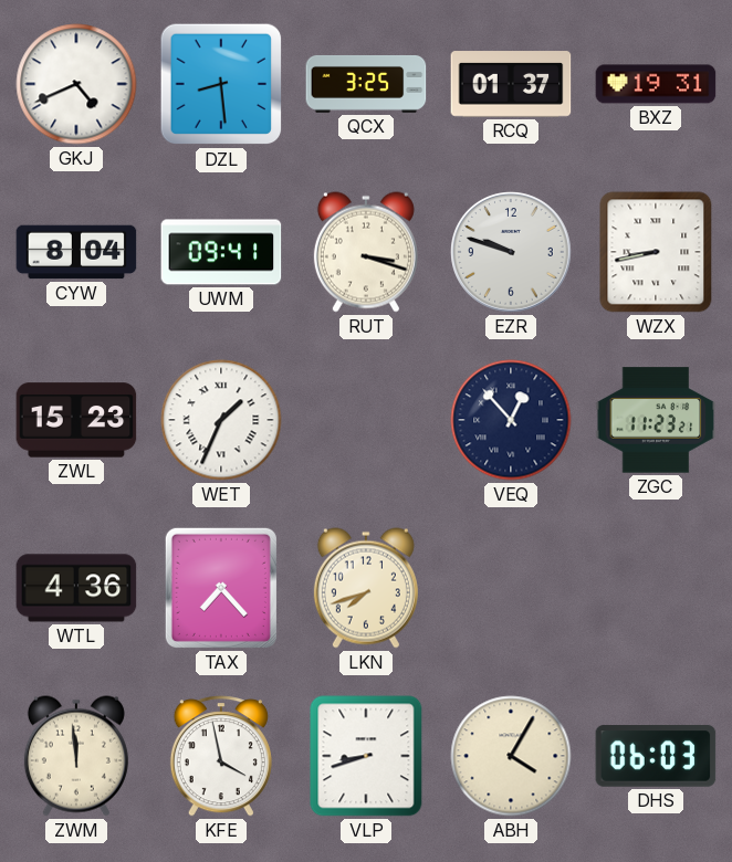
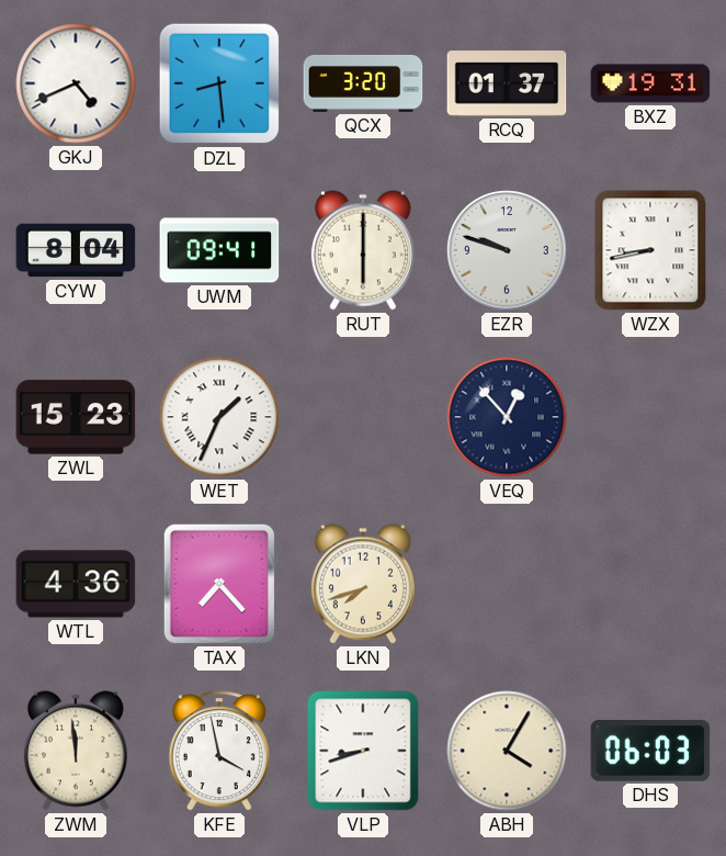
QCX: 3:25 -> 3:20 (363, 83)
RUT: 3:18 -> 6:00 (363, 250)
ZGC: 11:23 -> none (656, 420)
